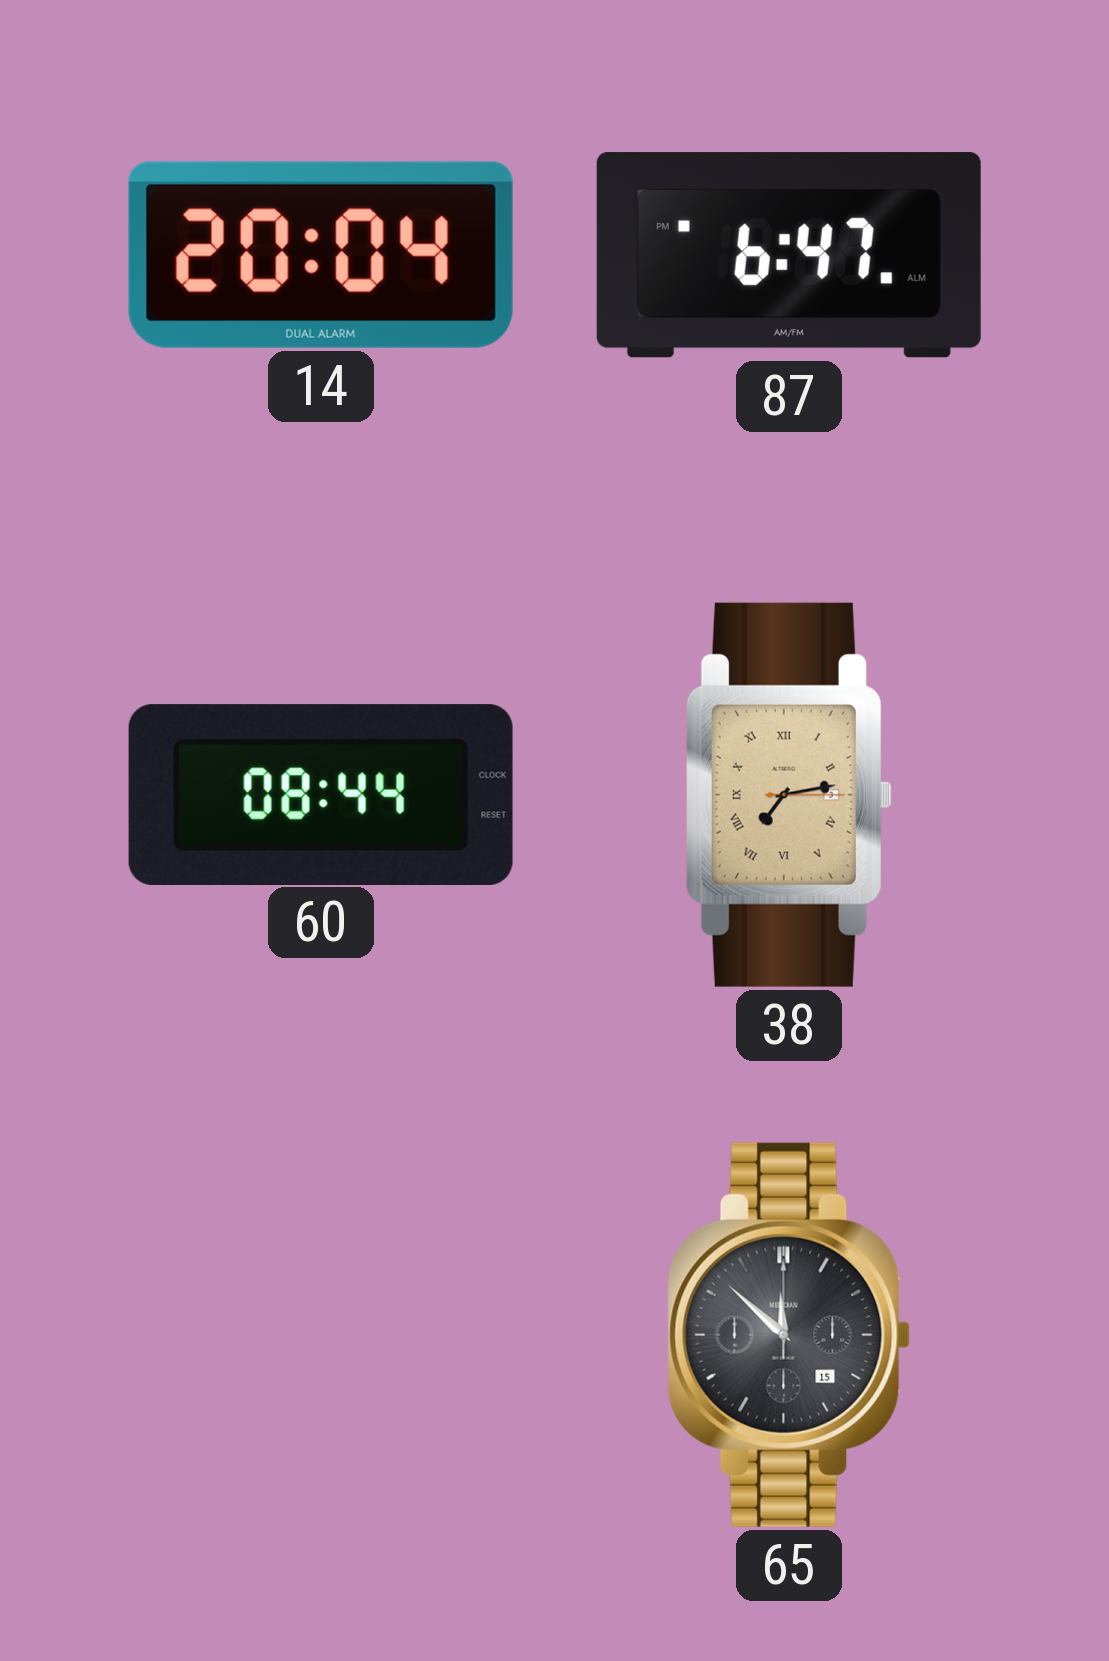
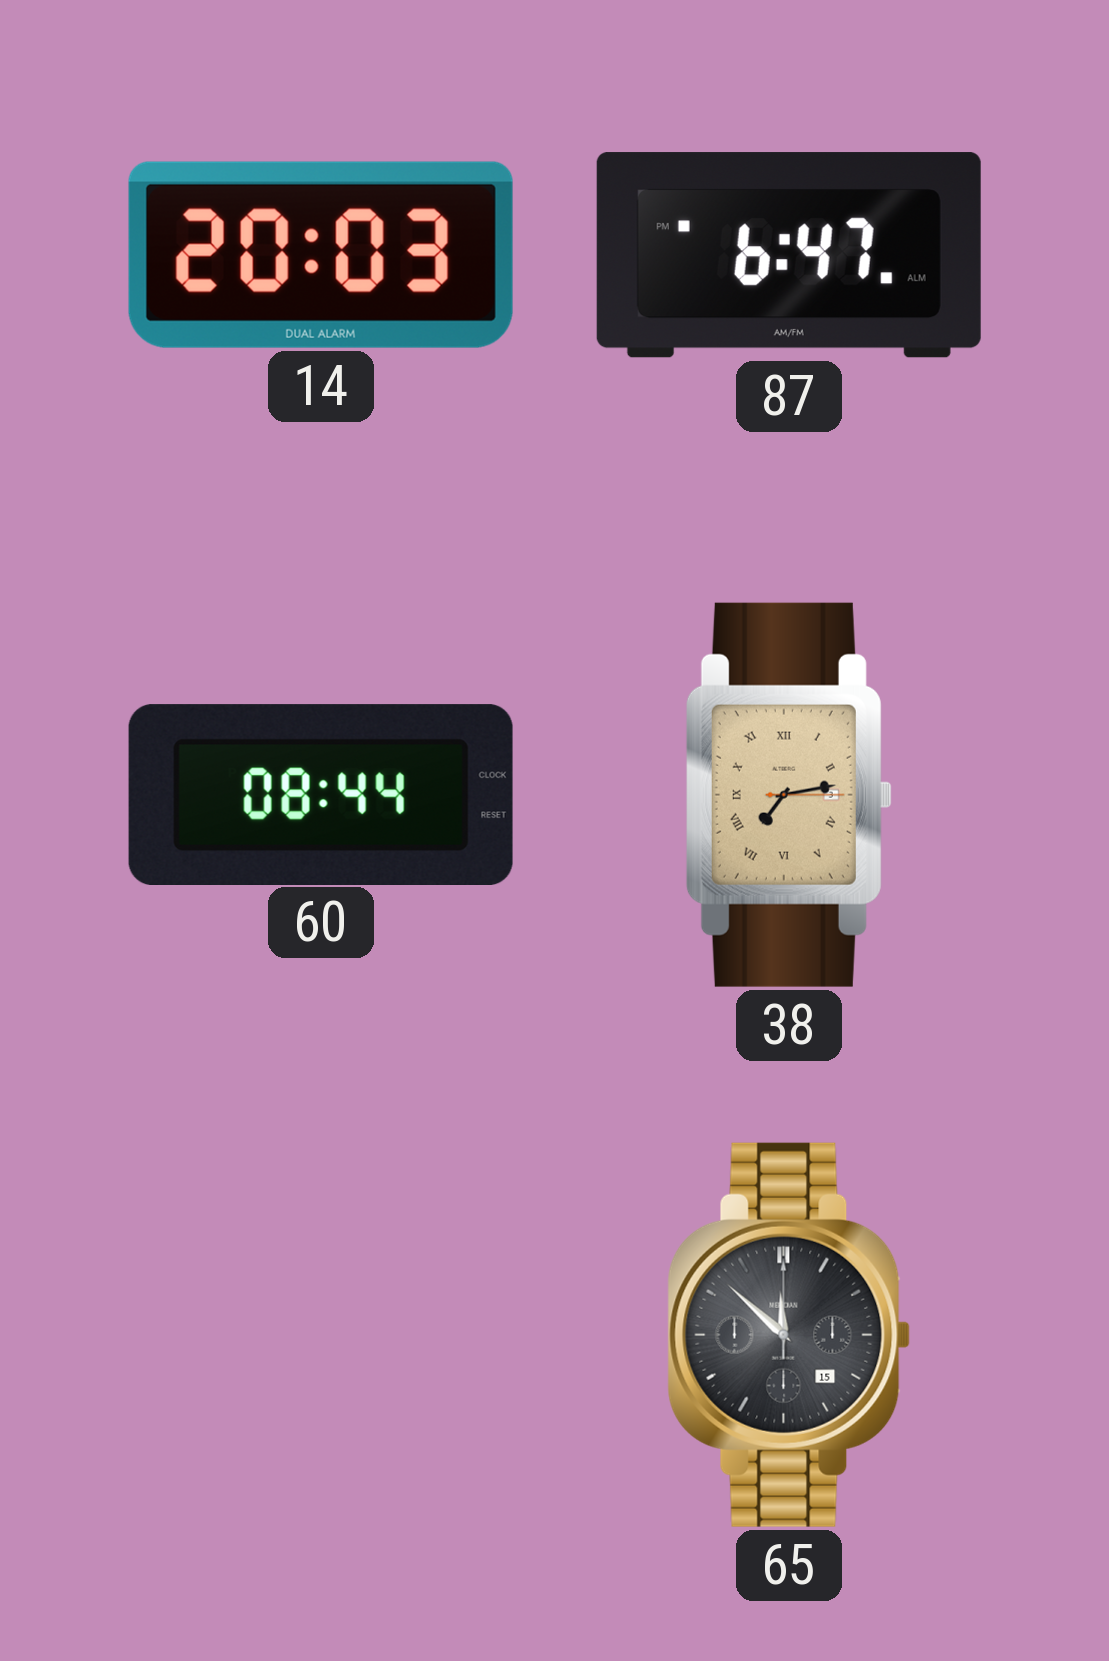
14: 20:04 -> 20:03 (321, 255)
